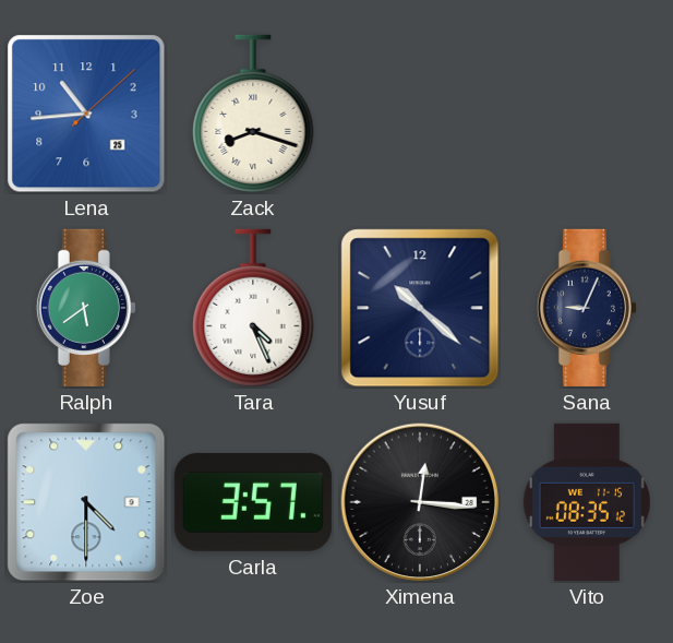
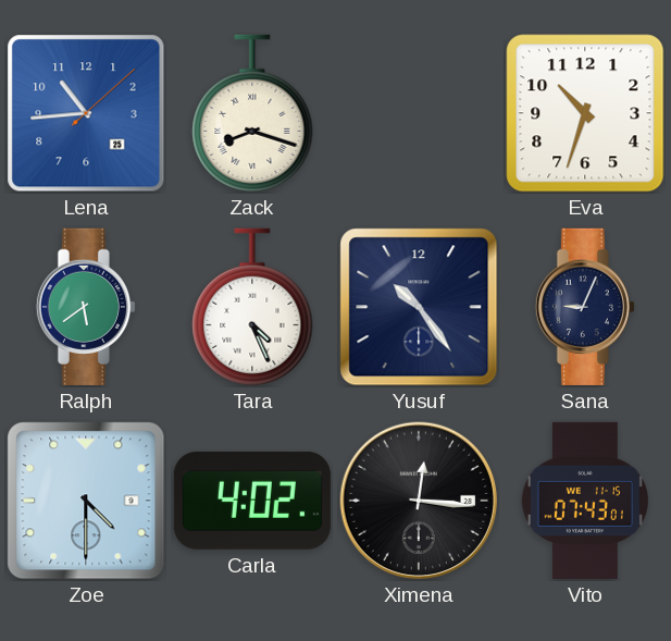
Eva: none -> 10:33 (585, 113)
Yusuf: 10:22 -> 10:24 (419, 307)
Carla: 3:57 -> 4:02 (252, 501)
Vito: 08:35 -> 07:43 (585, 501)
